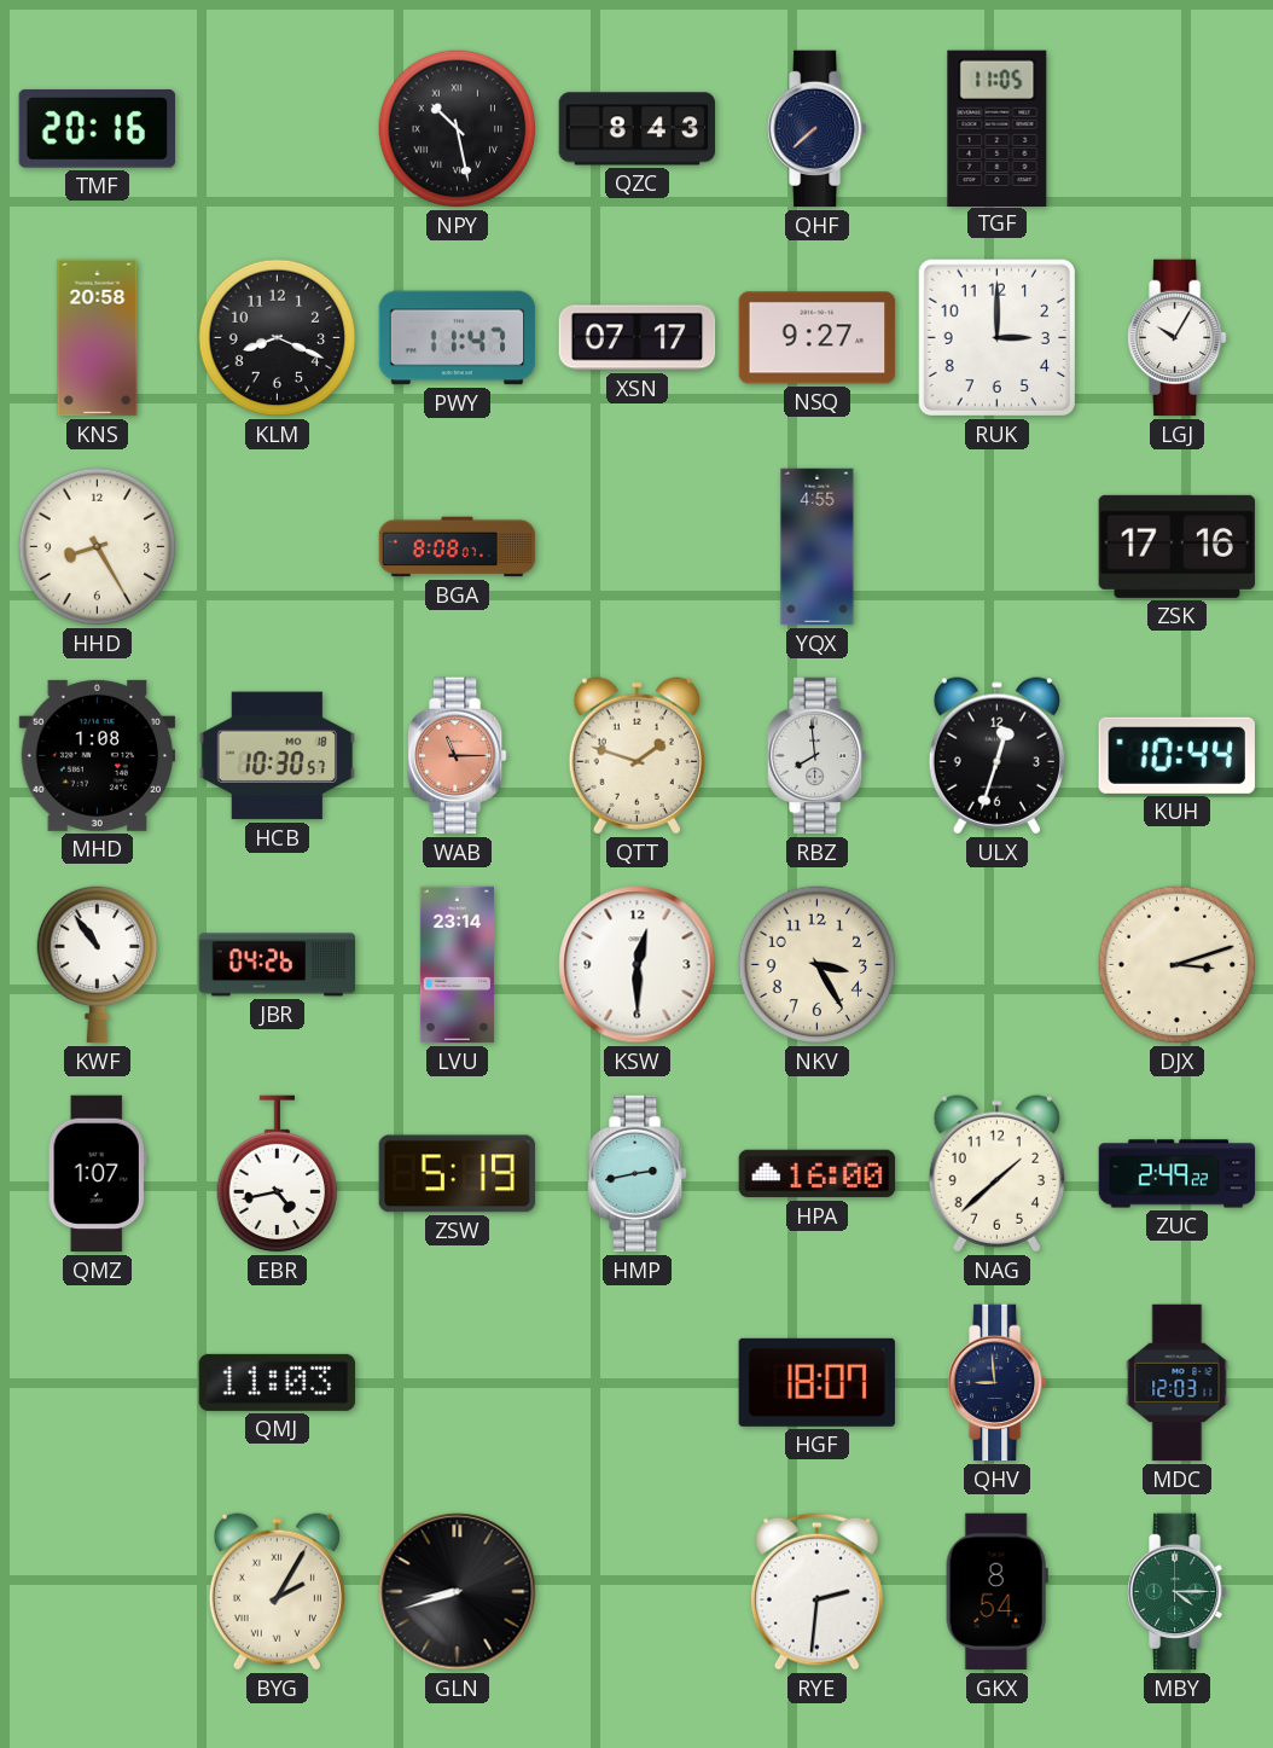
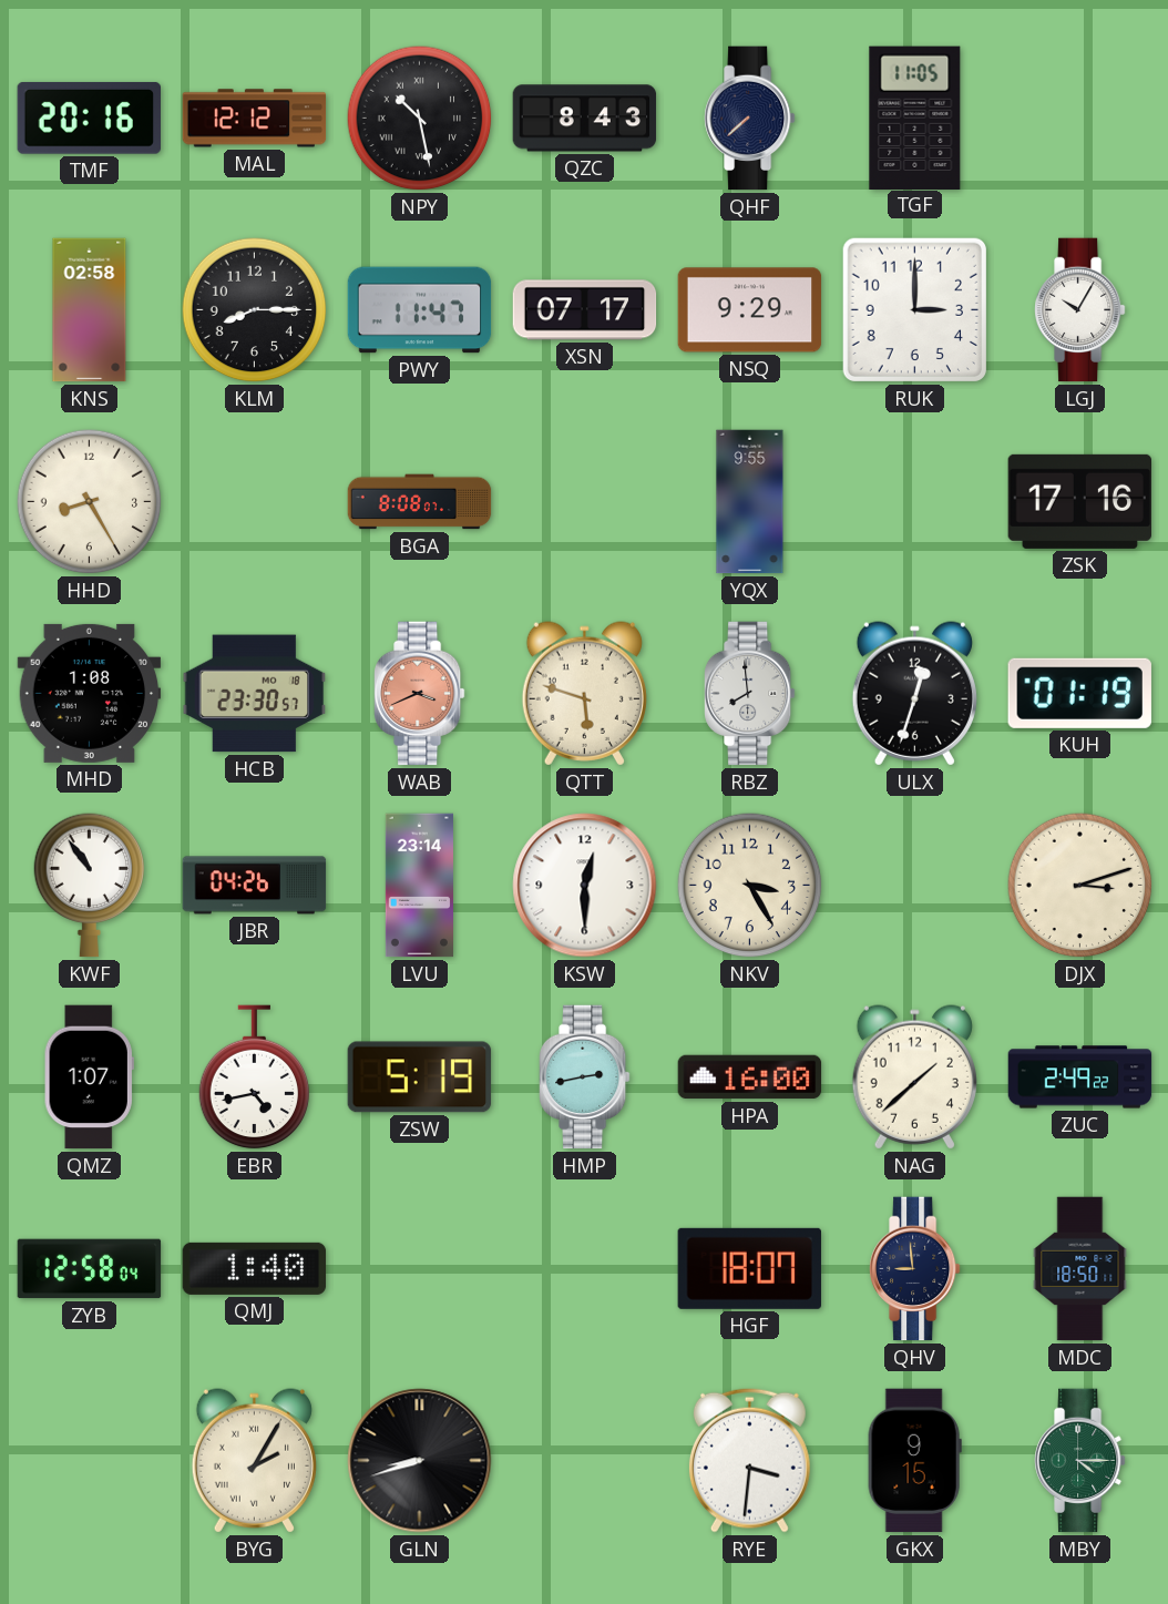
MAL: none -> 12:12 (255, 119)
KNS: 20:58 -> 02:58 (90, 310)
KLM: 8:19 -> 8:15 (255, 310)
NSQ: 9:27 -> 9:29 (750, 310)
YQX: 4:55 -> 9:55 (750, 502)
HCB: 10:30 -> 23:30 (255, 694)
WAB: 11:15 -> 3:41 (420, 694)
QTT: 1:48 -> 5:48 (584, 694)
KUH: 10:44 -> 01:19 (1079, 693)
ZYB: none -> 12:58 (90, 1269)
QMJ: 11:03 -> 1:40 (255, 1268)
MDC: 12:03 -> 18:50 (1080, 1269)
RYE: 2:31 -> 3:31 (749, 1460)
GKX: 8:54 -> 9:15 (914, 1461)
